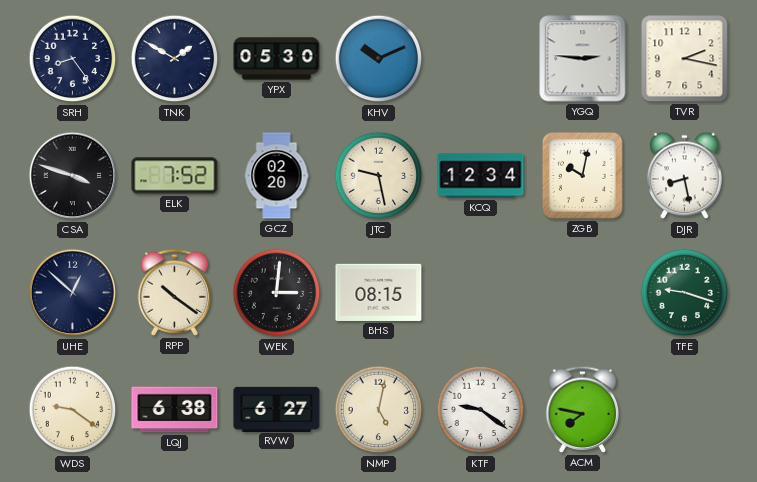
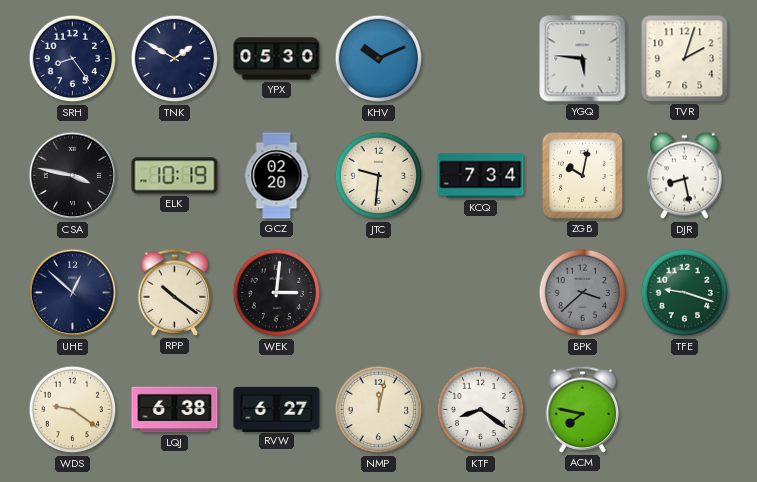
YGQ: 2:46 -> 5:46 (583, 59)
TVR: 2:17 -> 2:03 (685, 59)
CSA: 3:48 -> 3:47 (73, 176)
ELK: 7:52 -> 10:19 (175, 176)
JTC: 9:28 -> 9:31 (379, 176)
KCQ: 12:34 -> 7:34 (481, 176)
BHS: 08:15 -> none (379, 292)
BPK: none -> 3:38 (583, 293)
NMP: 5:02 -> 12:02 (379, 410)
KTF: 9:21 -> 8:21 (481, 410)
